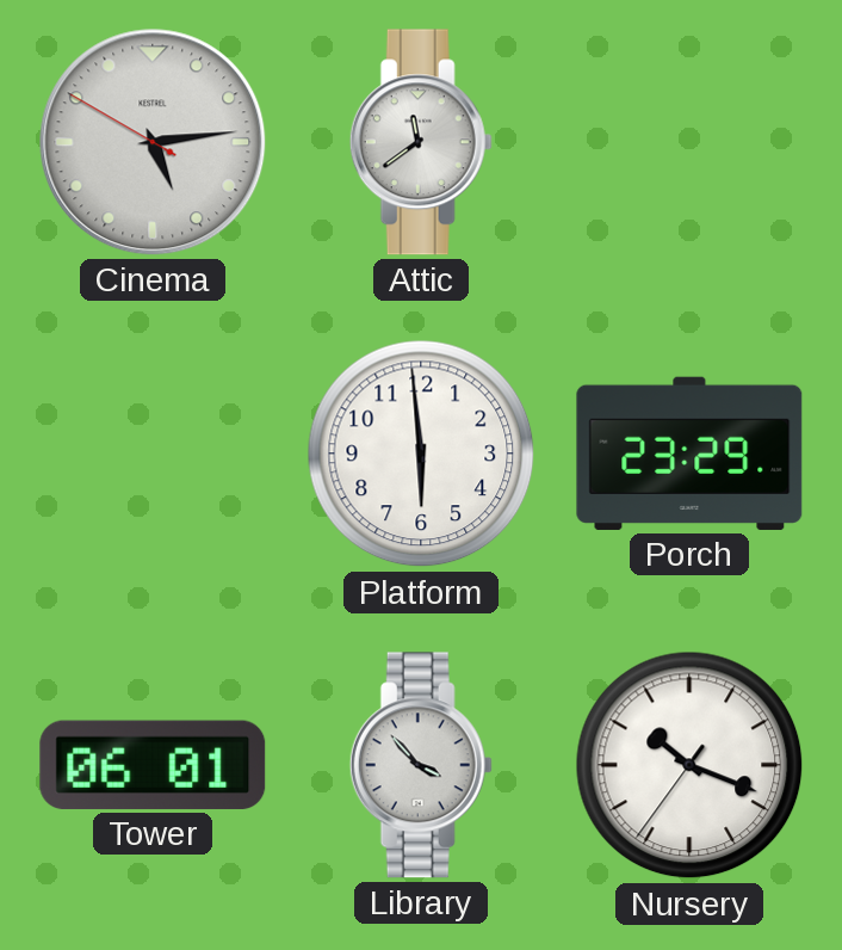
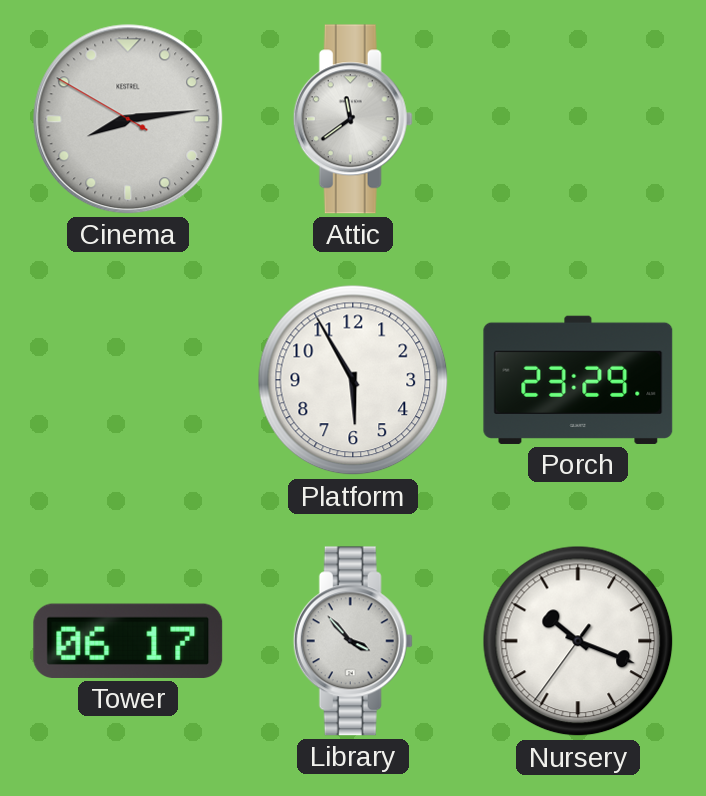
Cinema: 5:13 -> 8:13 (128, 119)
Platform: 5:59 -> 5:55 (353, 380)
Tower: 06:01 -> 06:17 (128, 641)
